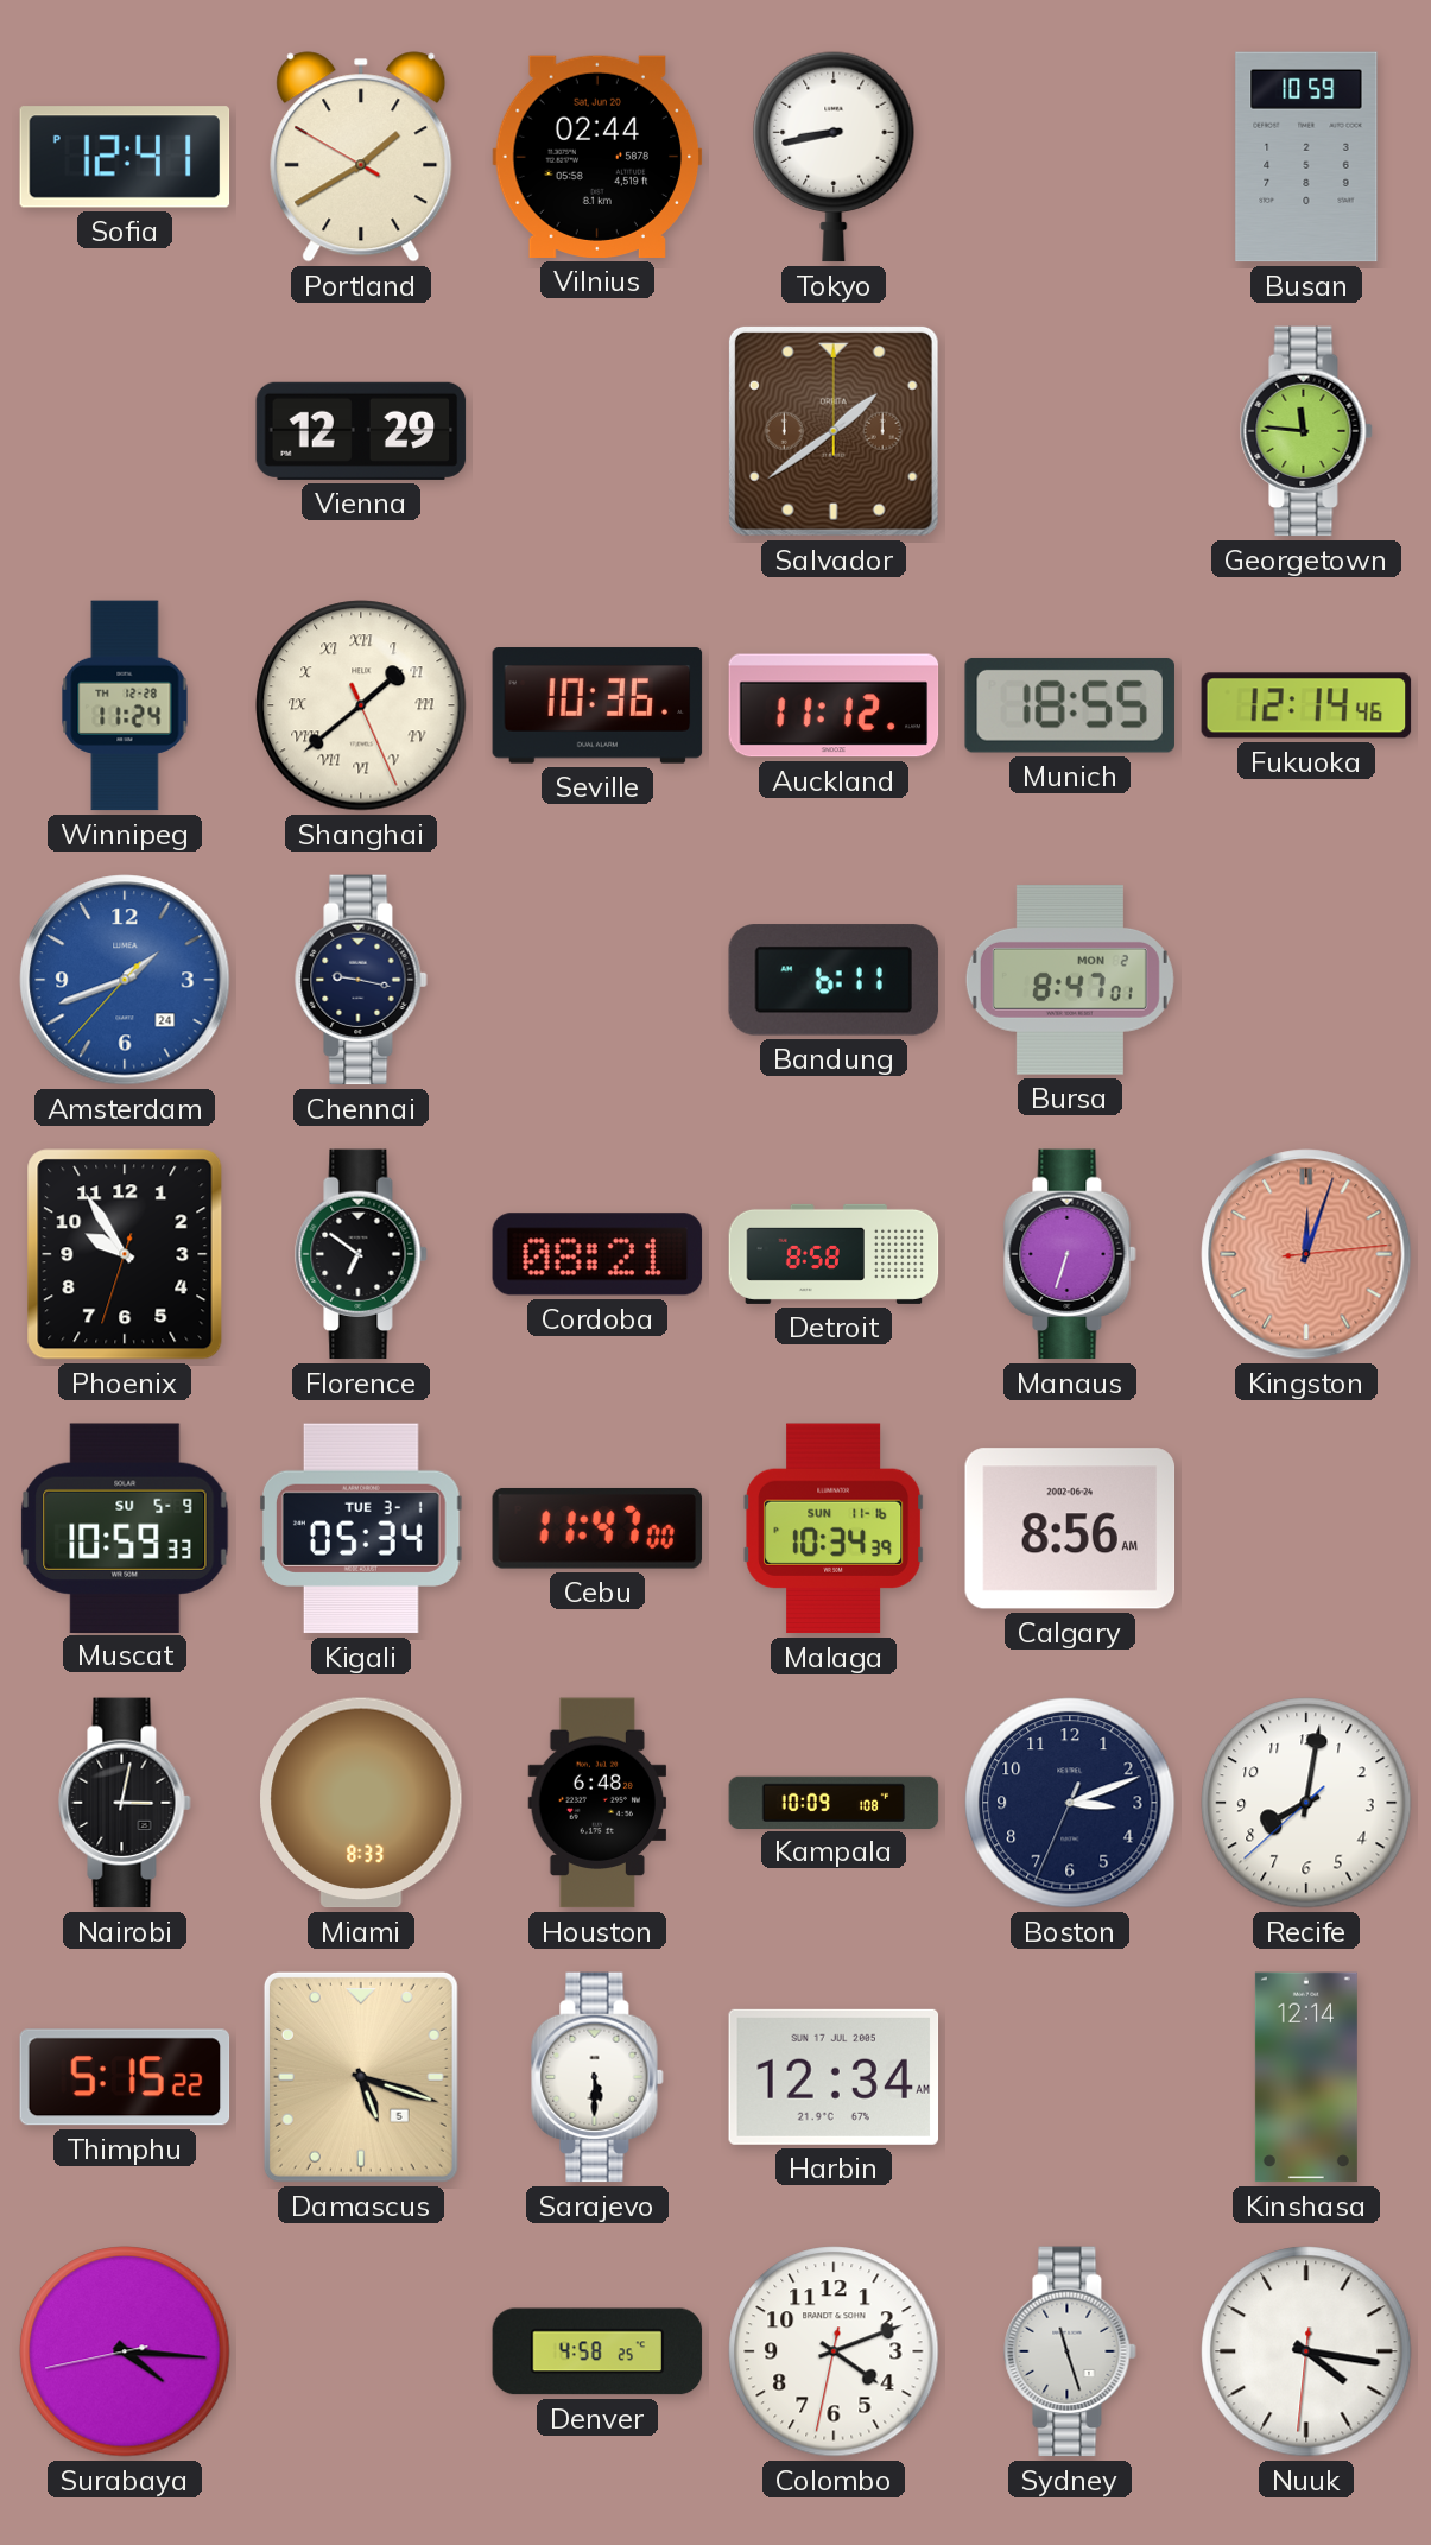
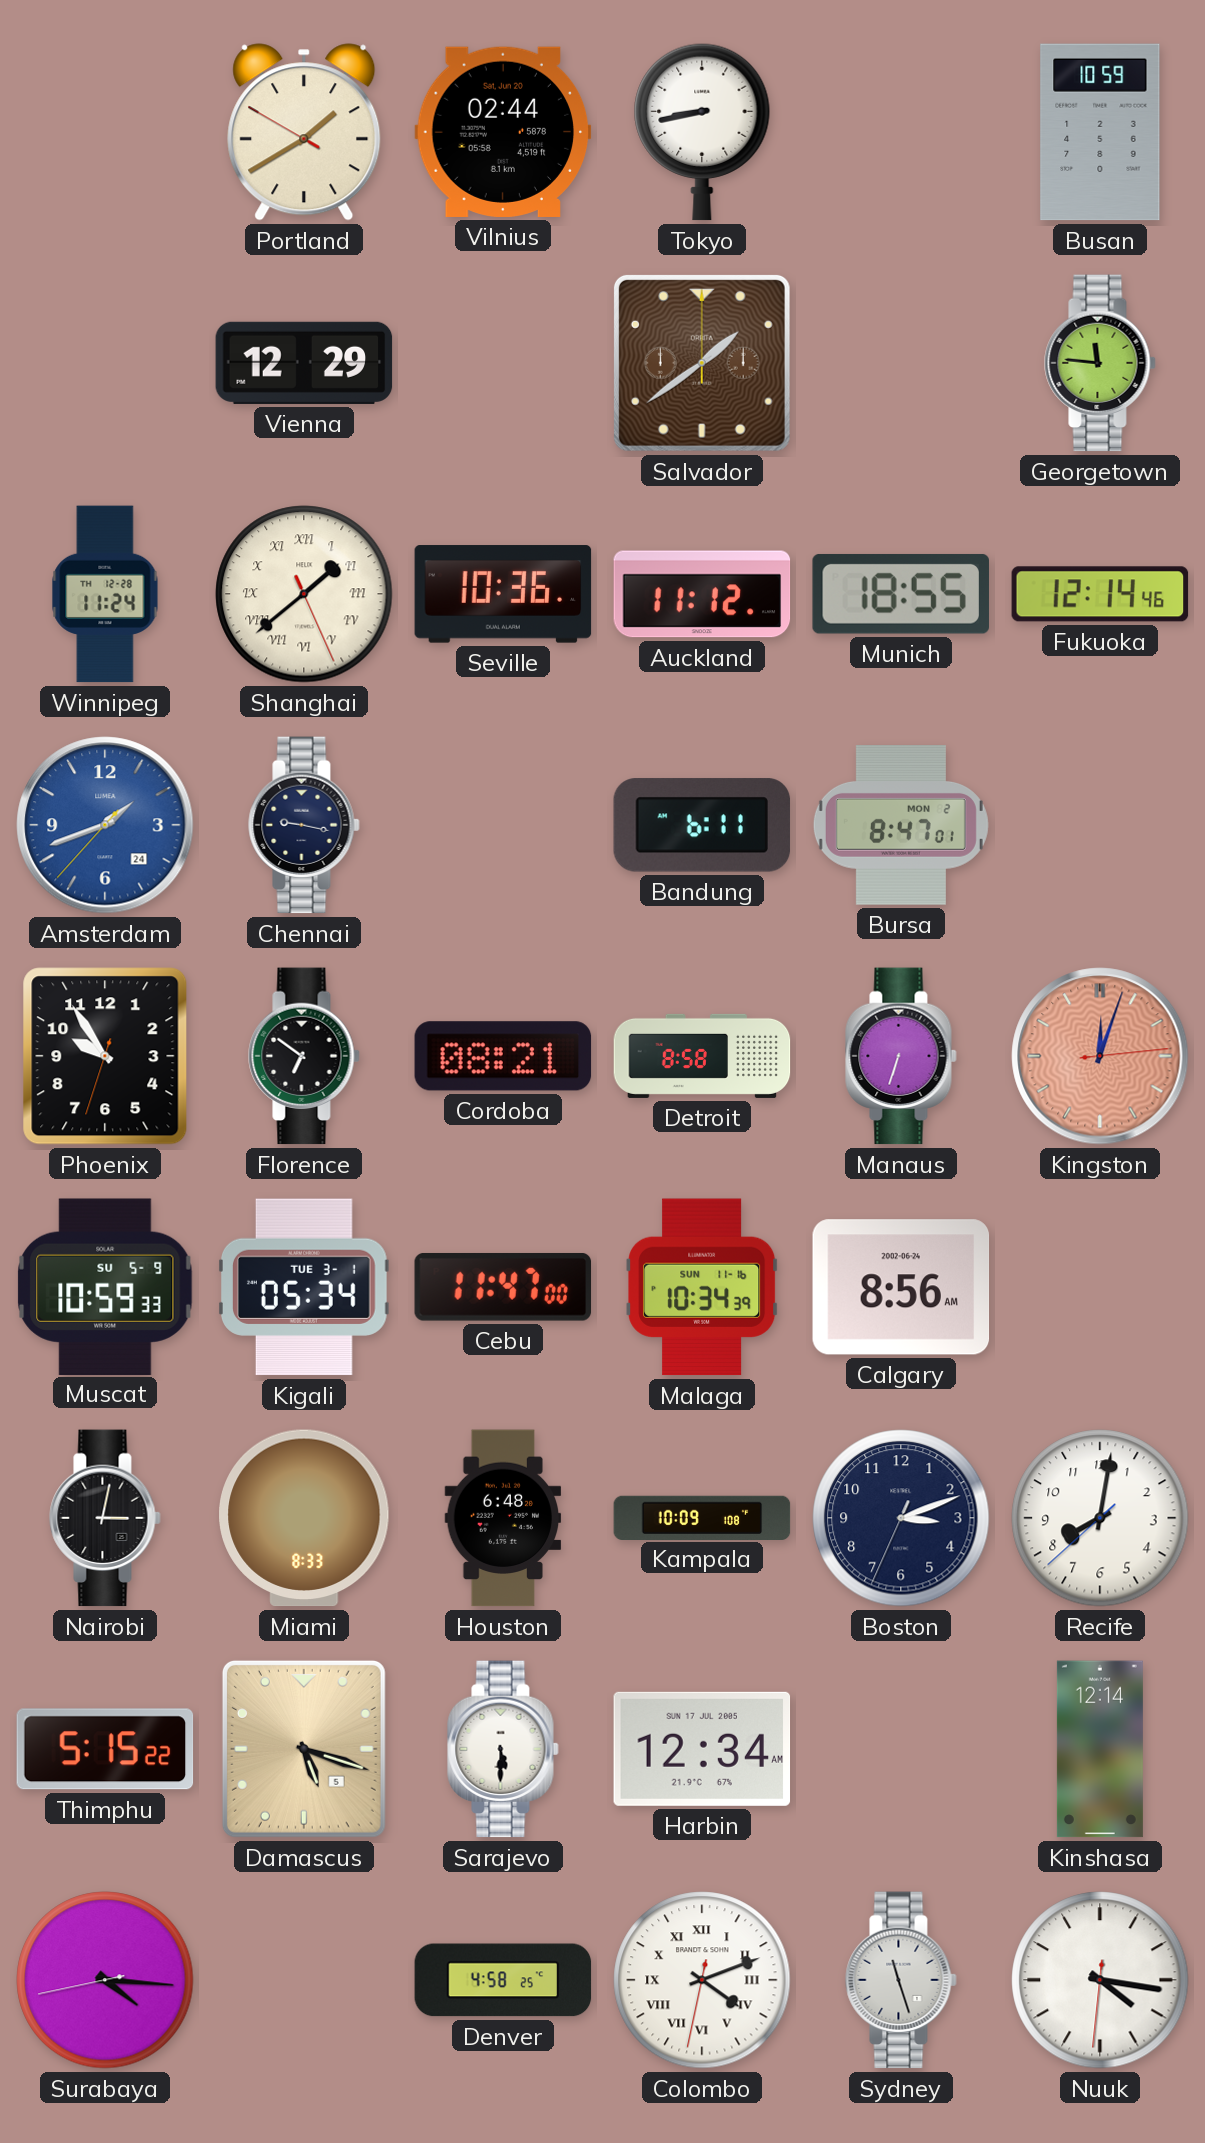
Sofia: 12:41 -> none (125, 157)
Colombo numerals: Arabic -> Roman (702, 1980)
